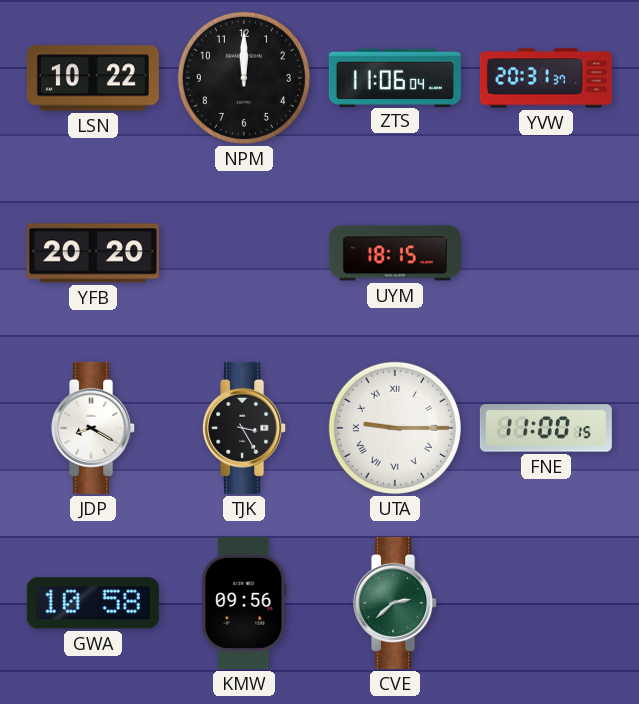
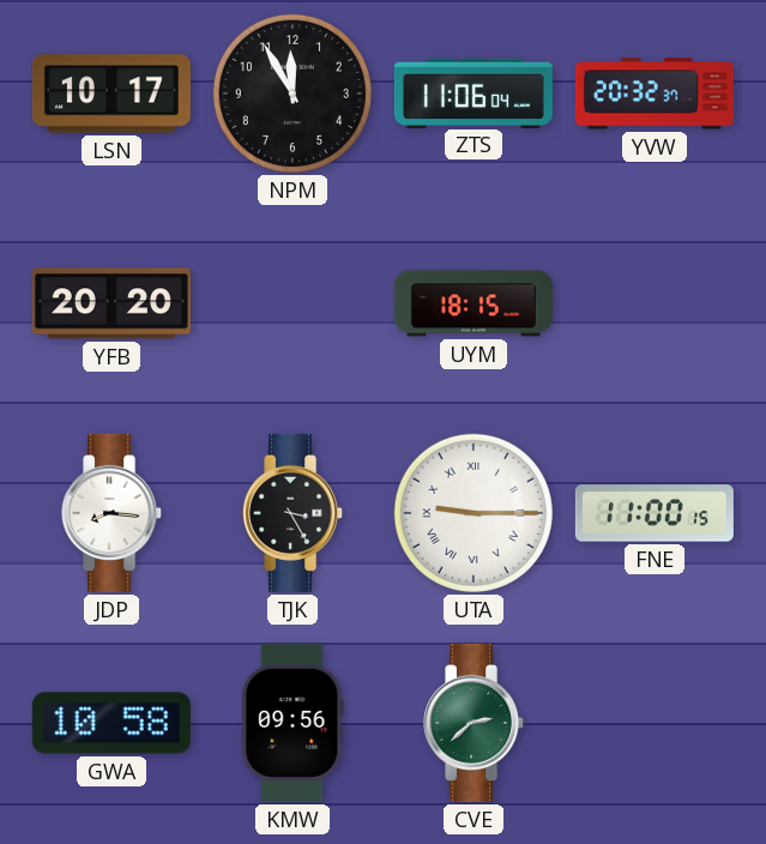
LSN: 10:22 -> 10:17 (111, 94)
NPM: 12:00 -> 11:55 (292, 94)
YVW: 20:31 -> 20:32 (655, 94)
JDP: 8:20 -> 8:16 (113, 513)
